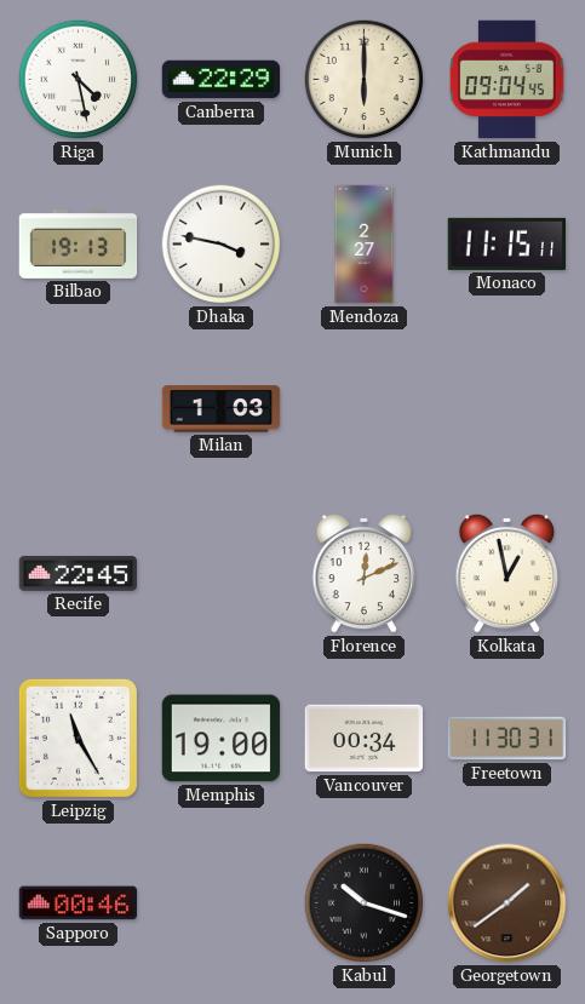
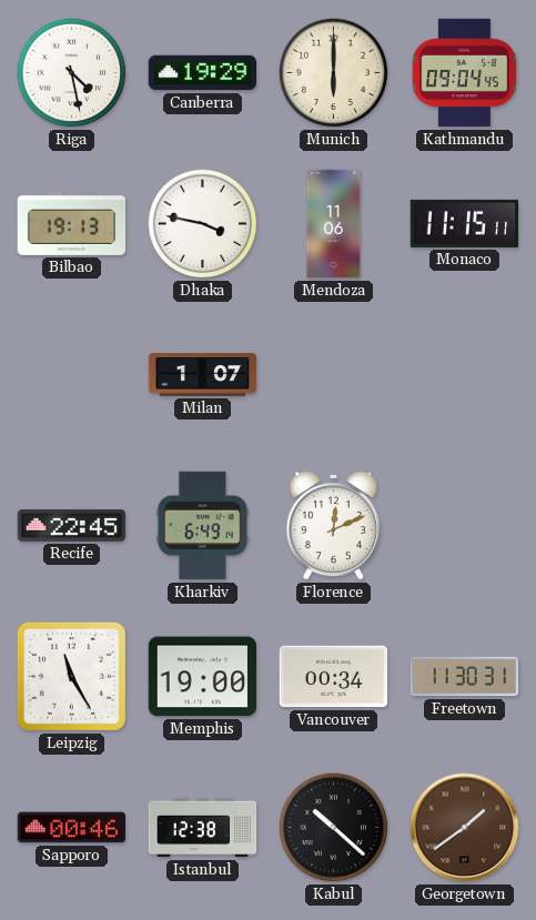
Canberra: 22:29 -> 19:29 (203, 73)
Mendoza: 2:27 -> 11:06 (334, 224)
Milan: 1:03 -> 1:07 (203, 375)
Kharkiv: none -> 6:49 (203, 526)
Kolkata: 12:58 -> none (506, 573)
Istanbul: none -> 12:38 (203, 828)
Kabul: 10:18 -> 10:22 (334, 828)
